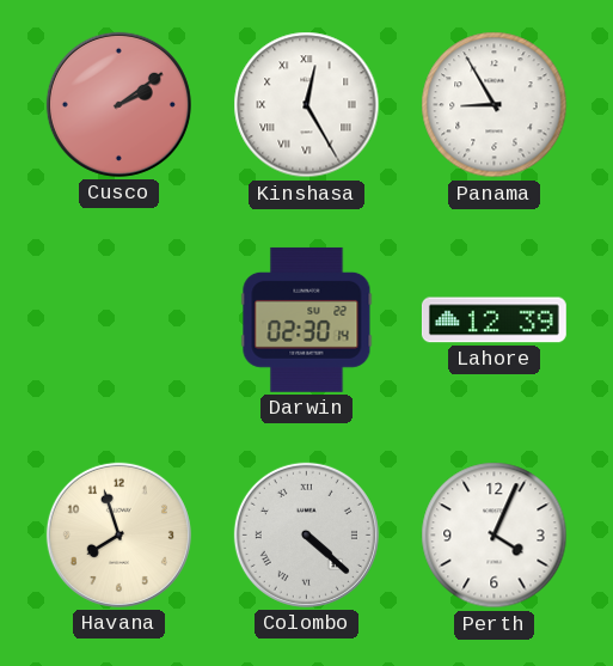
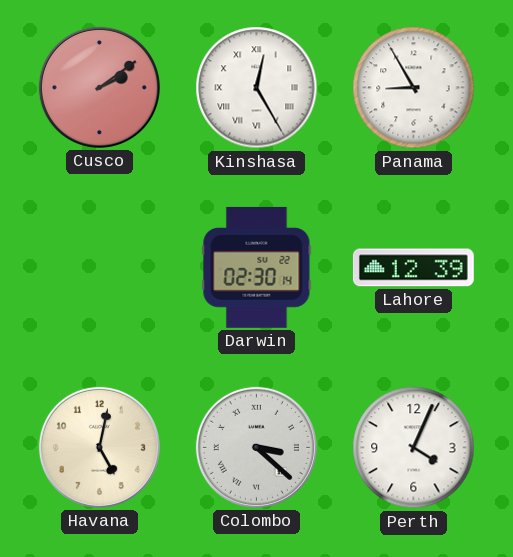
Havana: 7:57 -> 5:02 (99, 447)
Colombo: 4:22 -> 3:22 (256, 447)
